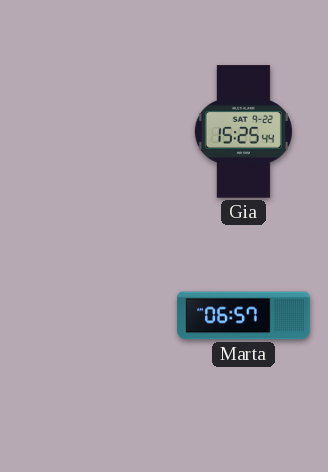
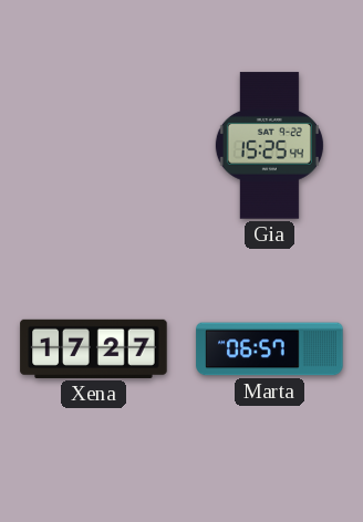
Xena: none -> 17:27 (94, 348)
